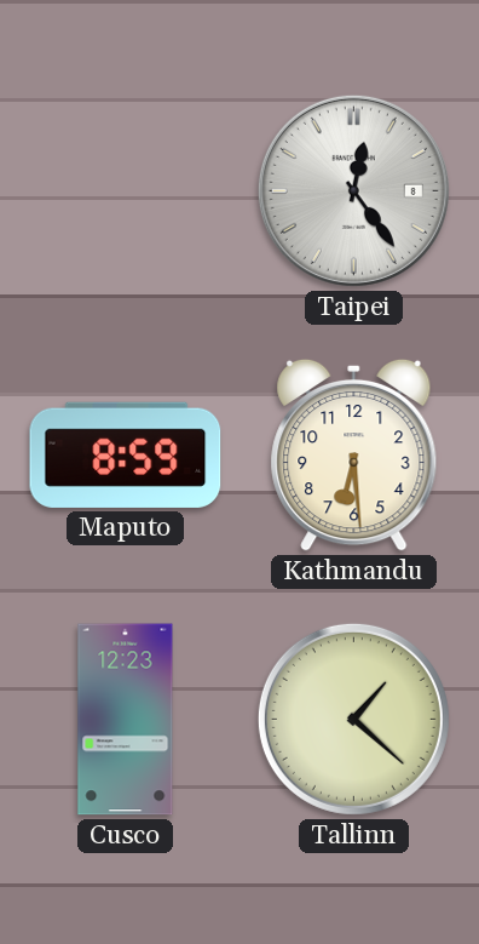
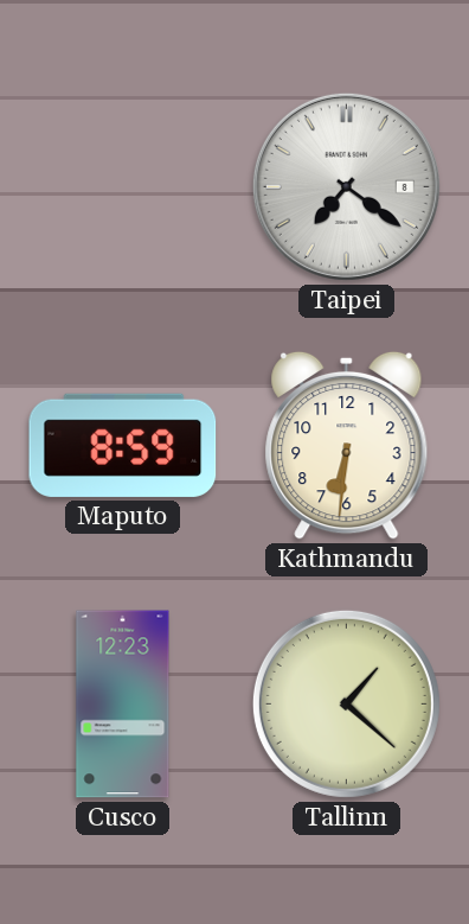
Taipei: 12:24 -> 7:21 (346, 186)
Kathmandu: 6:29 -> 6:31 (347, 445)
